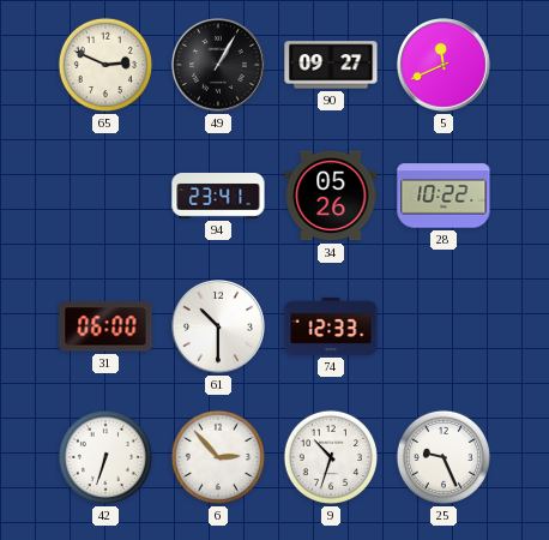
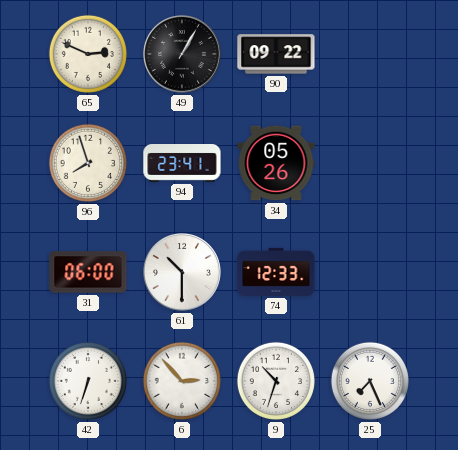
90: 09:27 -> 09:22 (276, 54)
5: 11:41 -> none (445, 66)
96: none -> 7:57 (88, 163)
28: 10:22 -> none (444, 196)
25: 9:26 -> 7:26 (370, 381)
